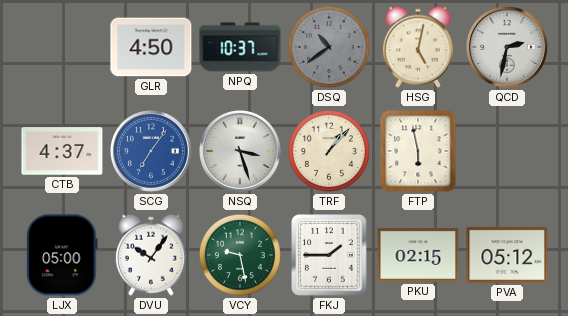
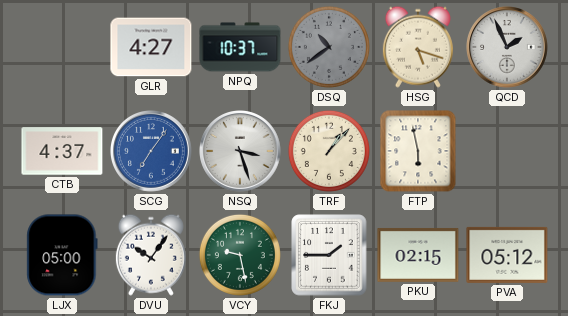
GLR: 4:50 -> 4:27 (151, 47)
HSG: 5:02 -> 5:18 (418, 47)
QCD: 2:32 -> 1:56 (508, 48)
